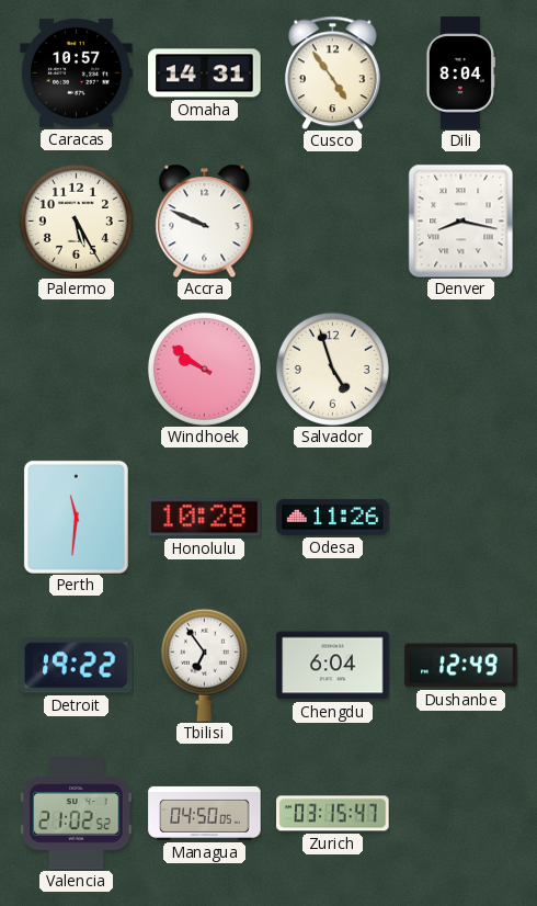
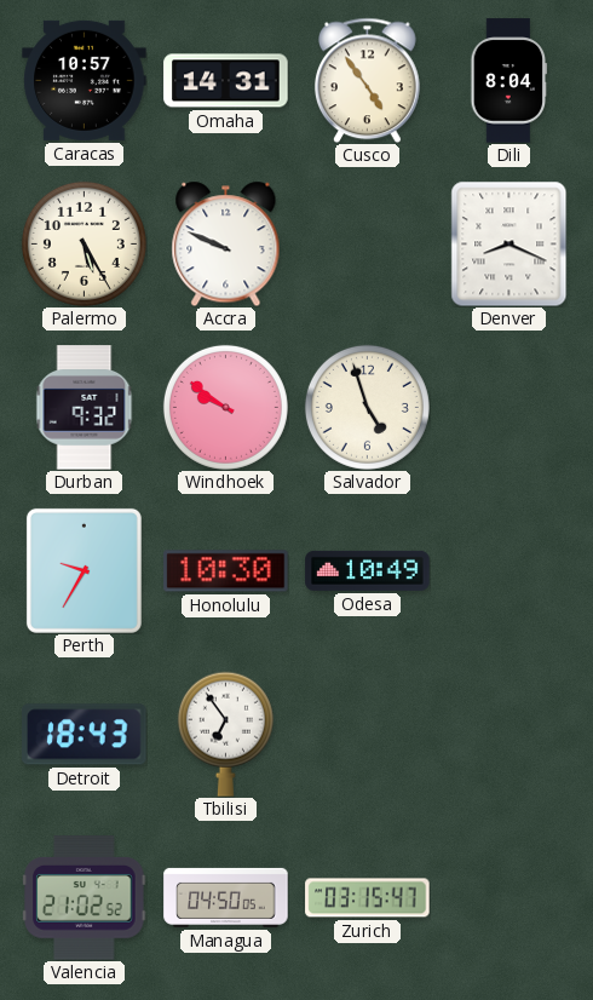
Denver: 8:17 -> 8:19 (509, 243)
Durban: none -> 9:32 (85, 408)
Perth: 11:31 -> 9:35 (84, 570)
Honolulu: 10:28 -> 10:30 (226, 571)
Odesa: 11:26 -> 10:49 (368, 570)
Detroit: 19:22 -> 18:43 (85, 735)
Chengdu: 6:04 -> none (333, 666)
Dushanbe: 12:49 -> none (461, 666)
